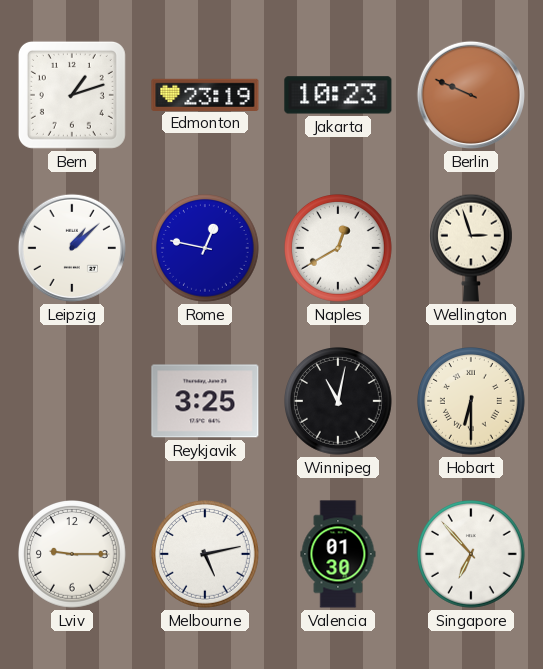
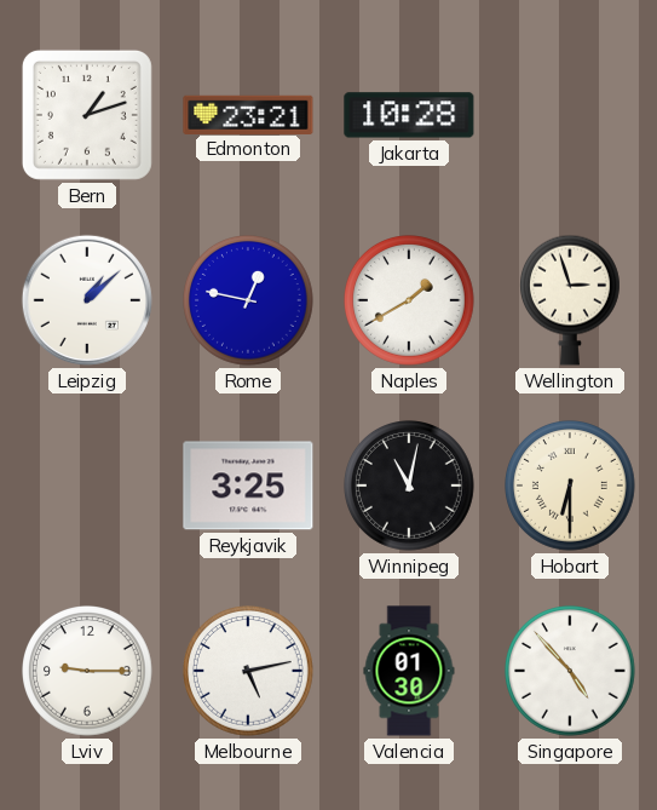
Edmonton: 23:19 -> 23:21 (248, 114)
Jakarta: 10:23 -> 10:28 (409, 115)
Berlin: 9:49 -> none (471, 95)
Naples: 12:40 -> 1:40 (410, 301)
Singapore: 6:53 -> 4:53 (571, 672)
